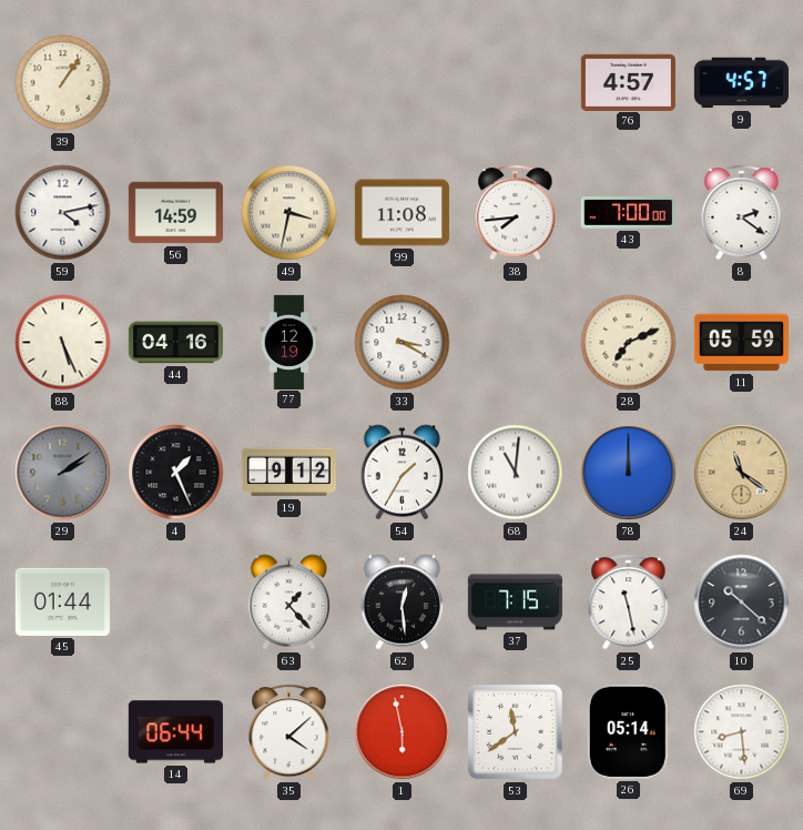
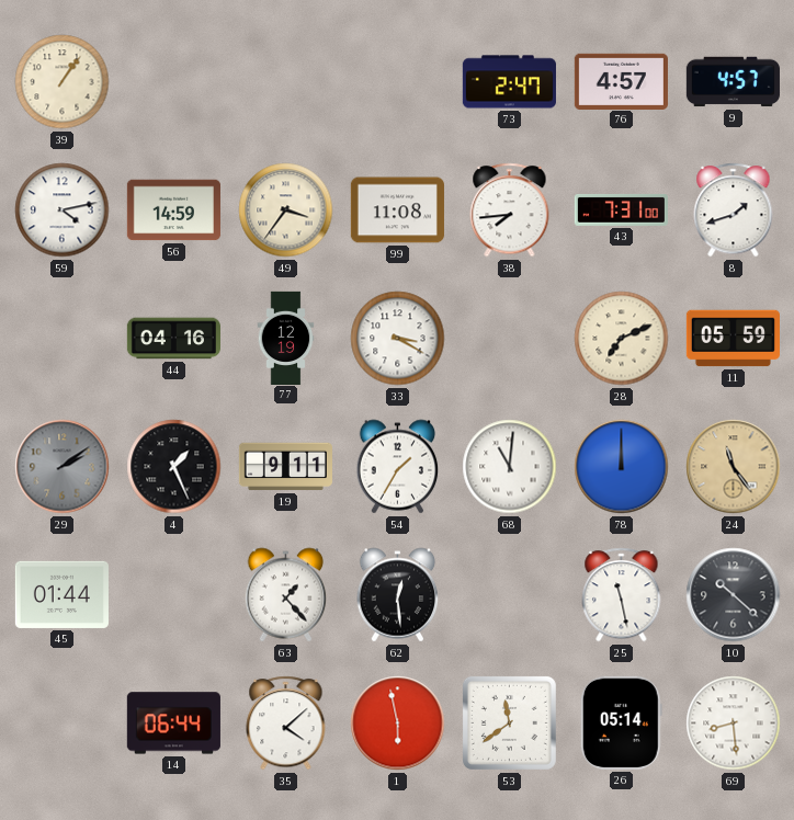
73: none -> 2:47 (509, 82)
49: 3:32 -> 3:36 (286, 210)
43: 7:00 -> 7:31 (621, 209)
8: 2:21 -> 1:42 (734, 210)
88: 5:26 -> none (63, 343)
19: 9:12 -> 9:11 (285, 467)
24: 11:21 -> 11:24 (734, 467)
37: 7:15 -> none (515, 603)
